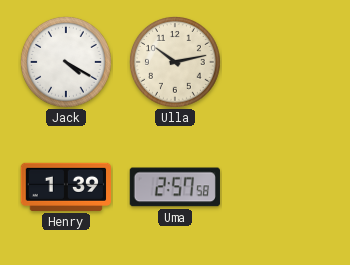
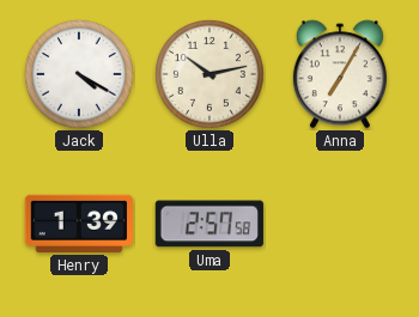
Anna: none -> 7:05 (340, 74)
